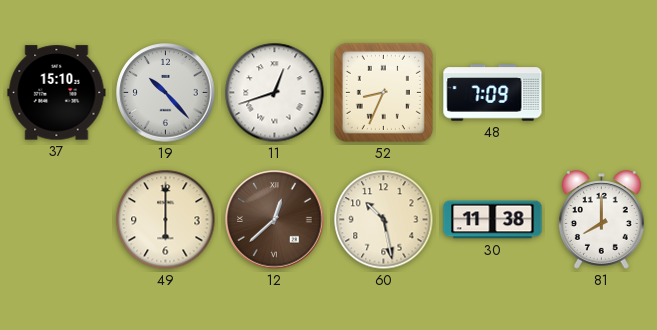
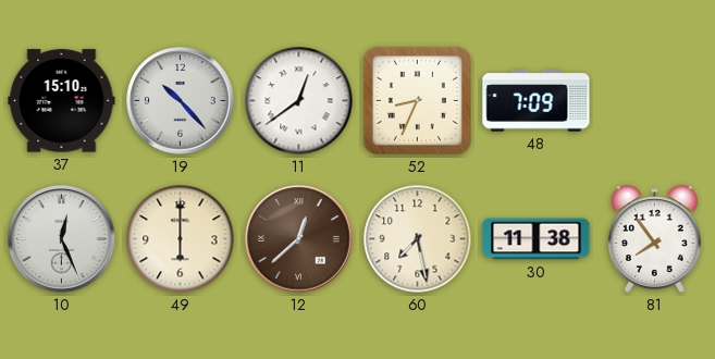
11: 12:42 -> 12:39 (299, 101)
10: none -> 12:26 (62, 239)
60: 10:28 -> 7:28 (418, 239)
81: 8:00 -> 7:54 (654, 239)
